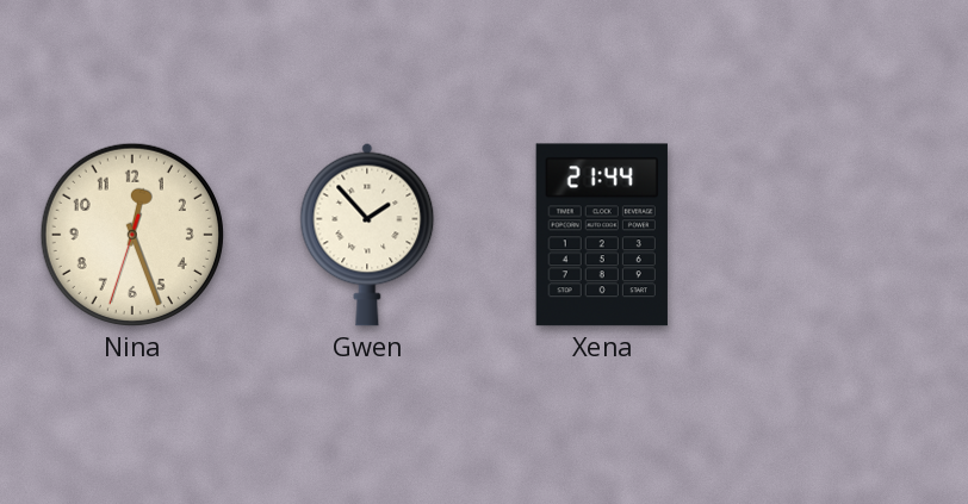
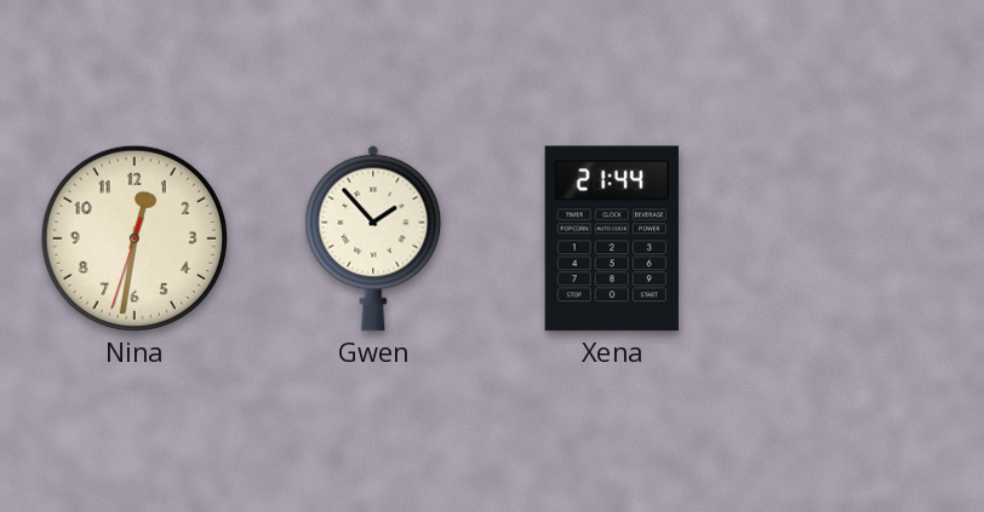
Nina: 12:26 -> 12:31 (135, 238)
